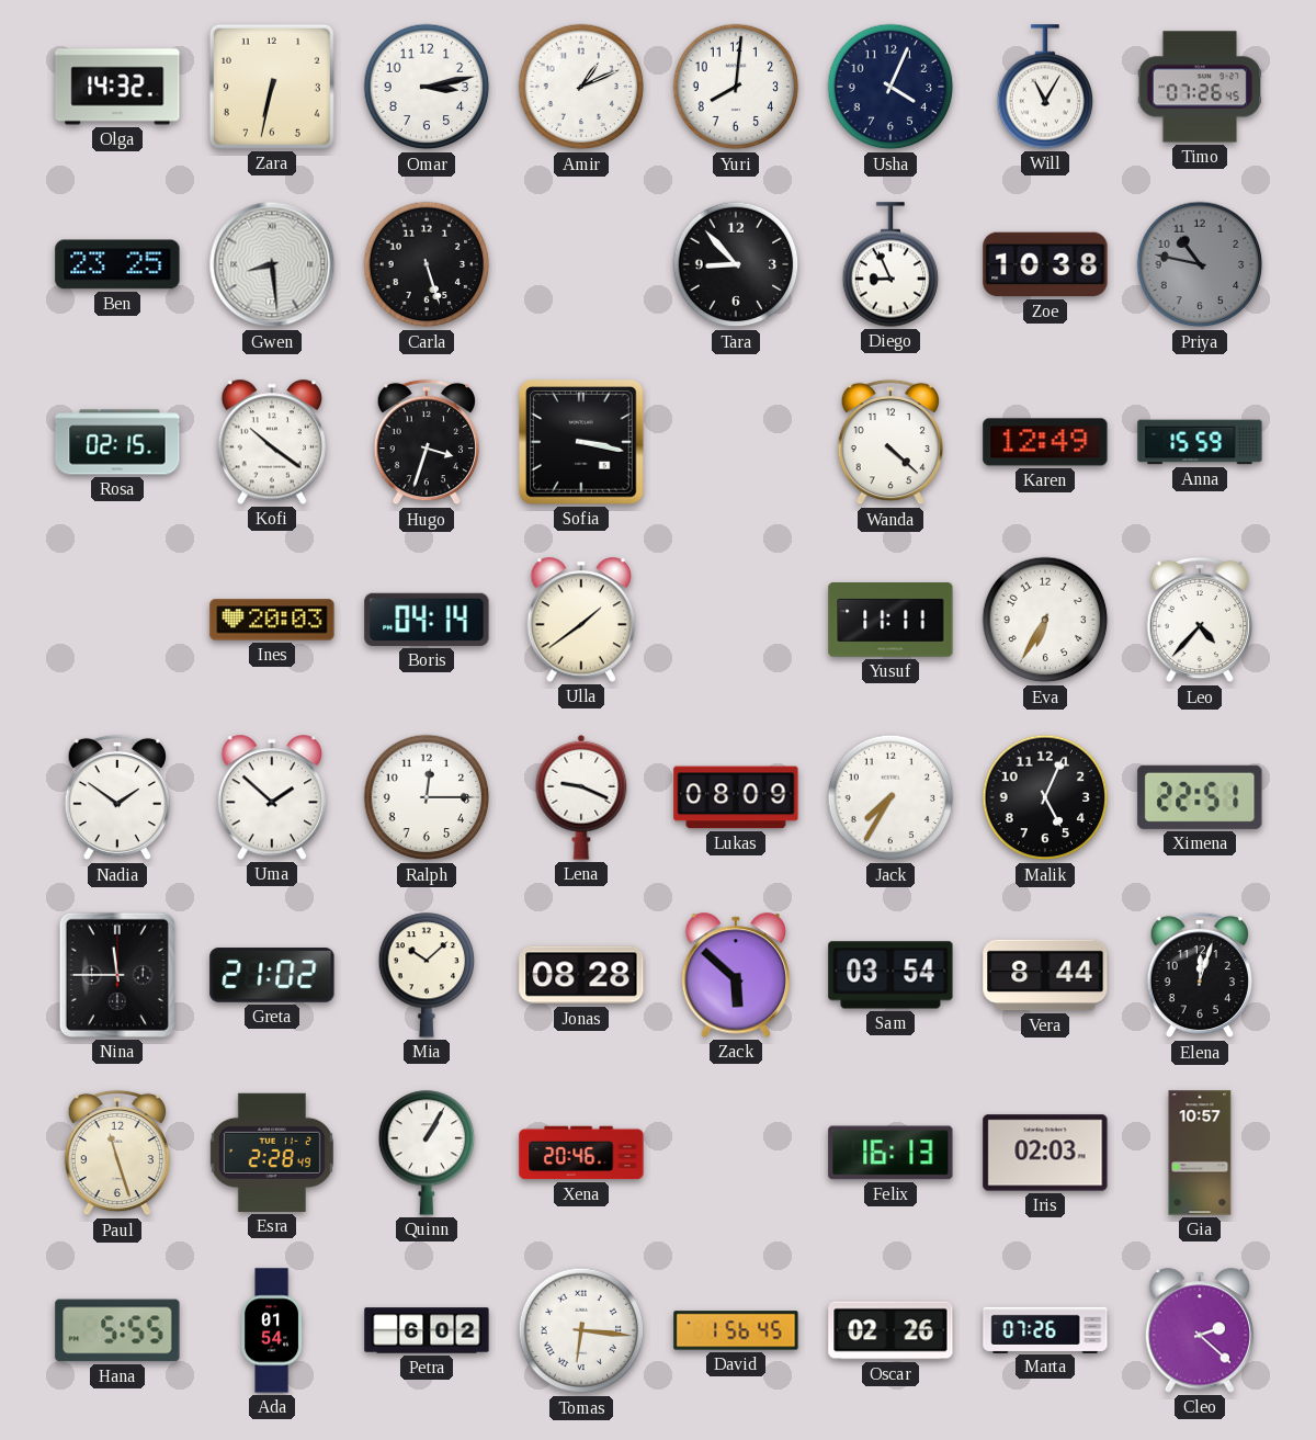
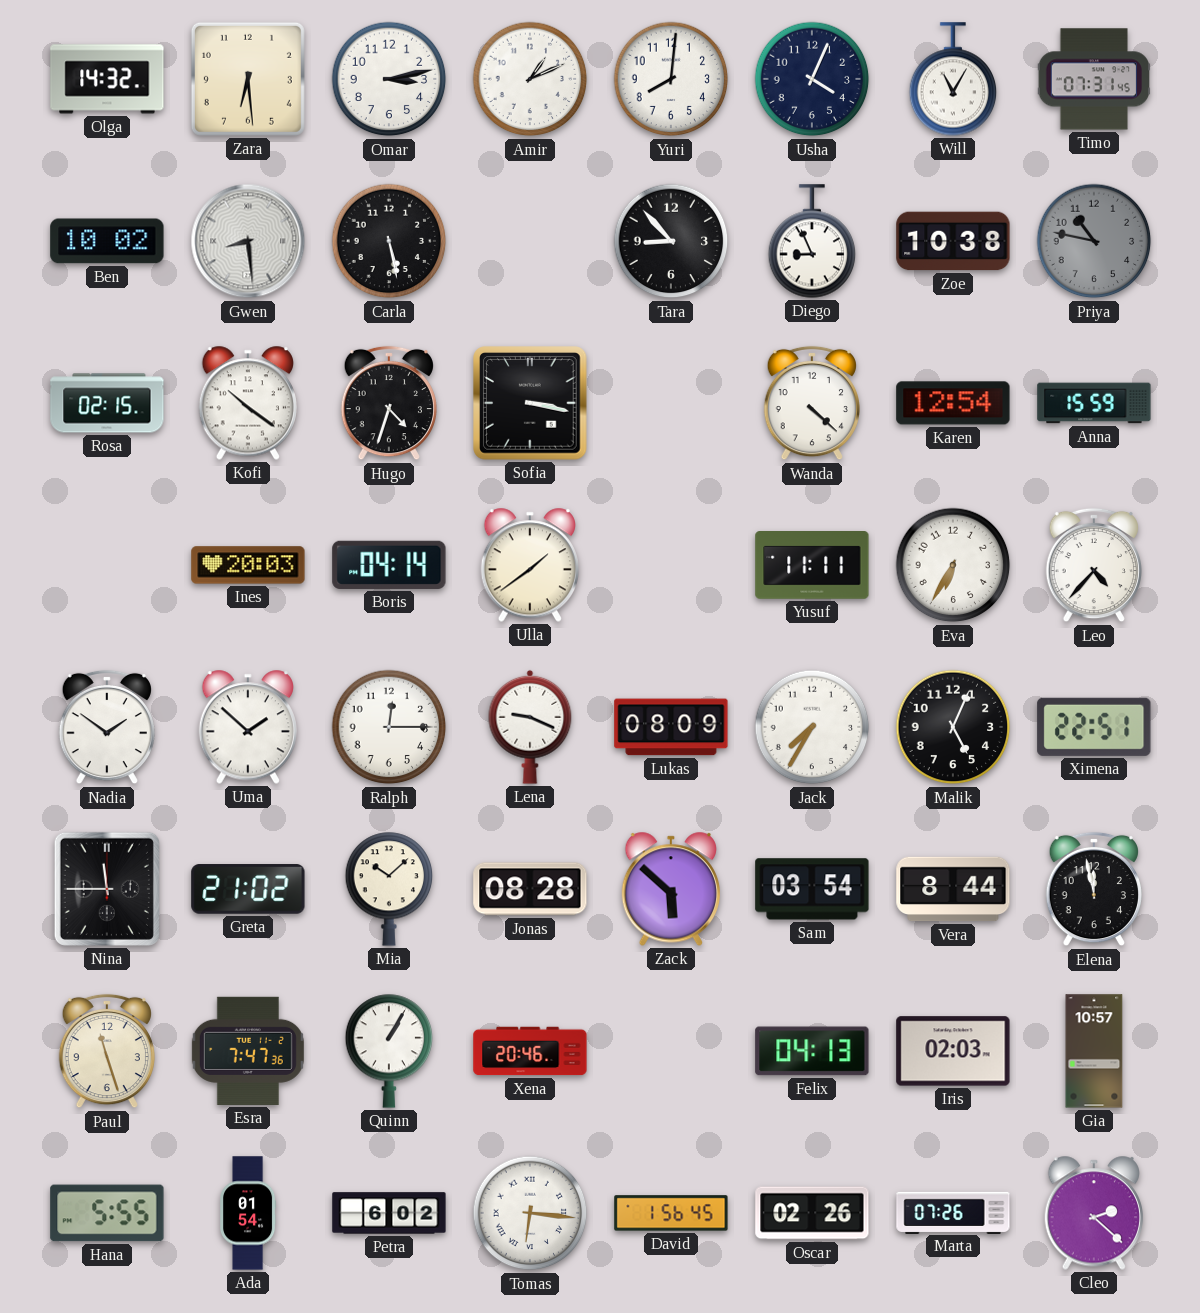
Zara: 6:32 -> 6:29 (248, 79)
Timo: 07:26 -> 07:31 (1094, 79)
Ben: 23:25 -> 10:02 (107, 241)
Carla: 5:27 -> 5:28 (389, 241)
Hugo: 3:33 -> 4:33 (389, 403)
Karen: 12:49 -> 12:54 (953, 403)
Elena: 12:03 -> 11:58 (1094, 889)
Esra: 2:28 -> 7:47 (248, 1051)
Felix: 16:13 -> 04:13 (812, 1051)
